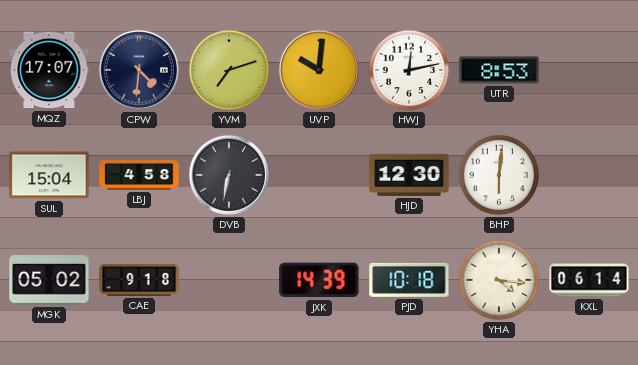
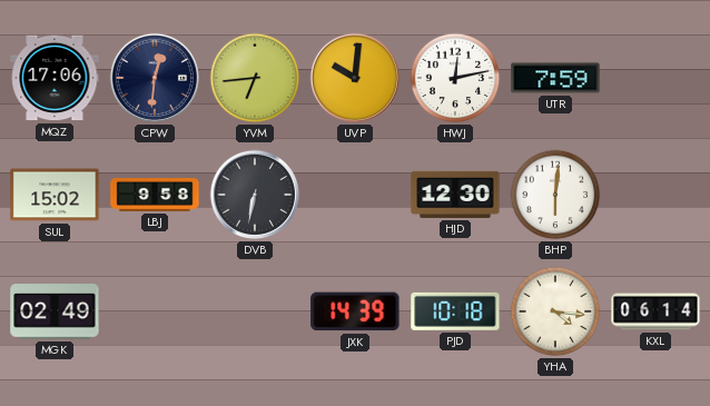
MQZ: 17:07 -> 17:06 (55, 78)
CPW: 4:31 -> 12:31 (155, 78)
YVM: 7:12 -> 6:44 (255, 78)
UTR: 8:53 -> 7:59 (555, 78)
SUL: 15:04 -> 15:02 (55, 195)
LBJ: 4:58 -> 9:58 (155, 196)
MGK: 05:02 -> 02:49 (55, 311)
CAE: 9:18 -> none (139, 280)
